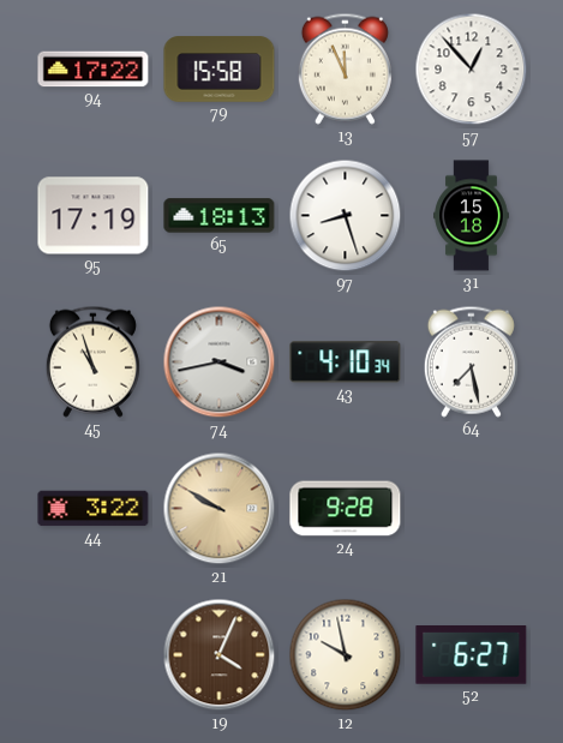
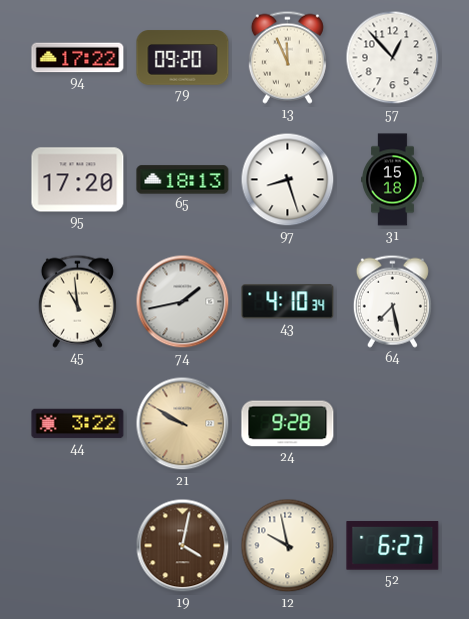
79: 15:58 -> 09:20 (183, 58)
95: 17:19 -> 17:20 (78, 180)
45: 10:57 -> 10:59 (77, 301)
74: 3:43 -> 1:43 (183, 302)
19: 4:04 -> 4:02 (183, 546)
